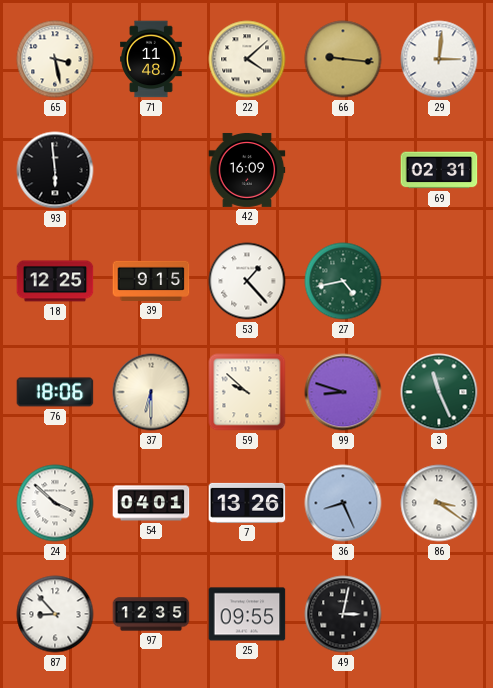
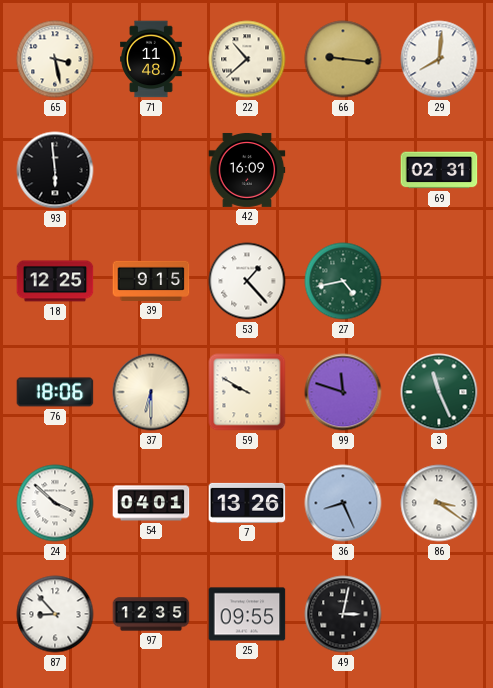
22: 4:08 -> 10:38 (247, 59)
29: 3:01 -> 8:01 (439, 59)
59: 9:52 -> 9:50 (247, 392)
99: 8:48 -> 11:48 (343, 392)
